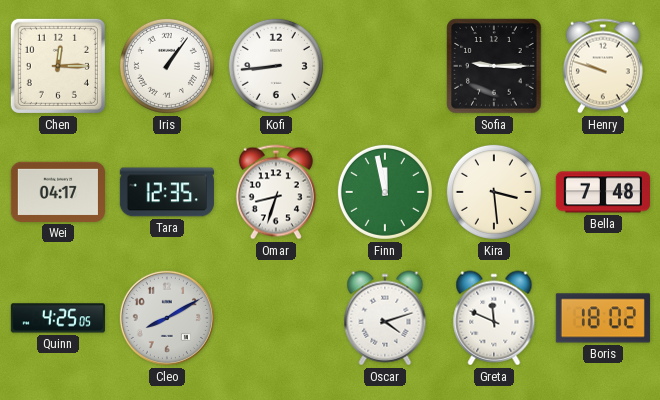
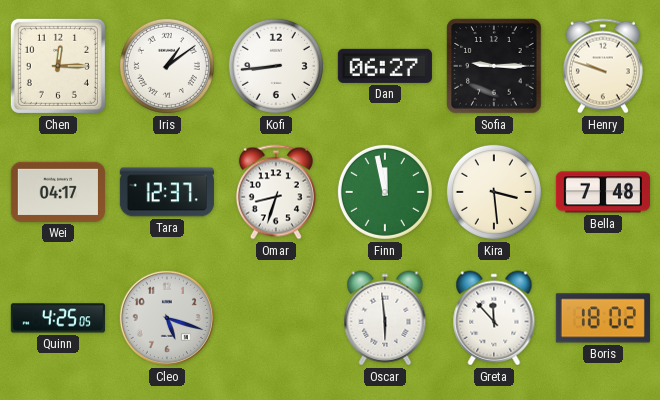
Iris: 1:06 -> 1:09 (167, 66)
Dan: none -> 06:27 (385, 66)
Tara: 12:35 -> 12:37 (167, 192)
Cleo: 8:10 -> 5:18 (167, 318)
Oscar: 4:12 -> 5:59 (385, 318)
Greta: 11:49 -> 11:53 (494, 318)
